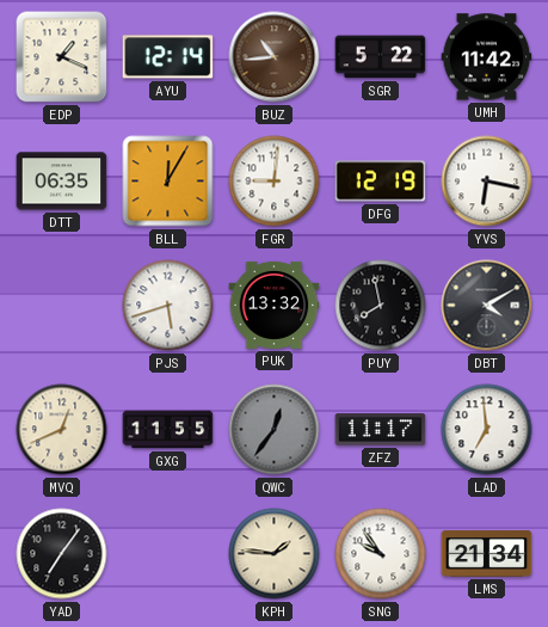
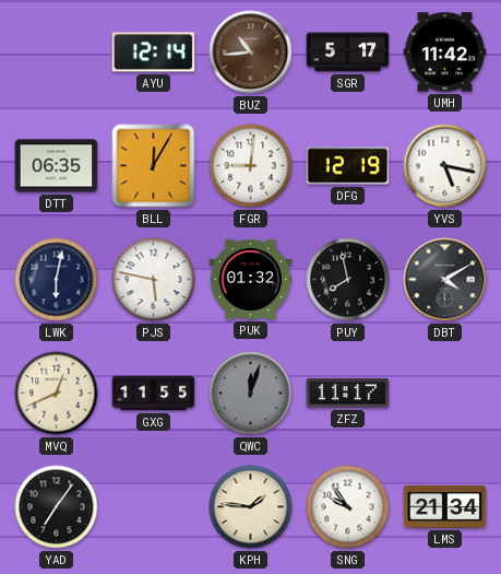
EDP: 1:19 -> none (62, 57)
SGR: 5:22 -> 5:17 (348, 52)
YVS: 6:17 -> 5:17 (445, 166)
LWK: none -> 6:02 (57, 280)
PJS: 5:42 -> 5:47 (154, 280)
PUK: 13:32 -> 01:32 (251, 279)
QWC: 12:36 -> 12:03 (251, 394)
LAD: 6:59 -> none (487, 430)
